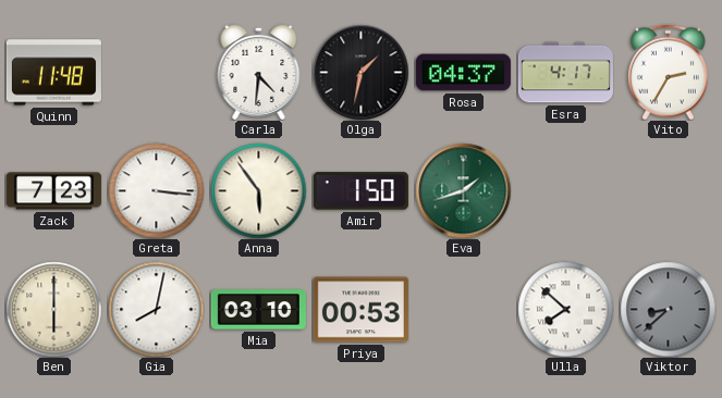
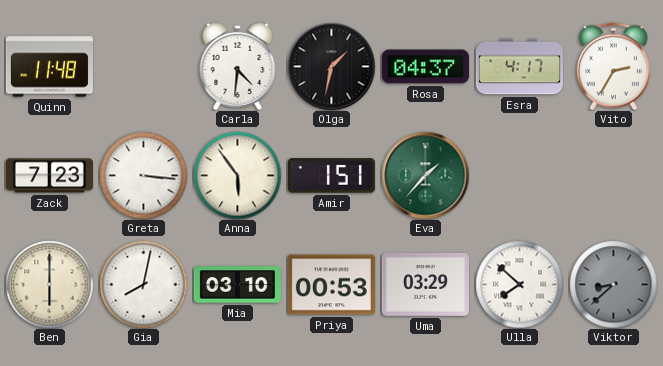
Amir: 1:50 -> 1:51 (331, 176)
Eva: 1:42 -> 1:37 (425, 175)
Uma: none -> 03:29 (425, 285)
